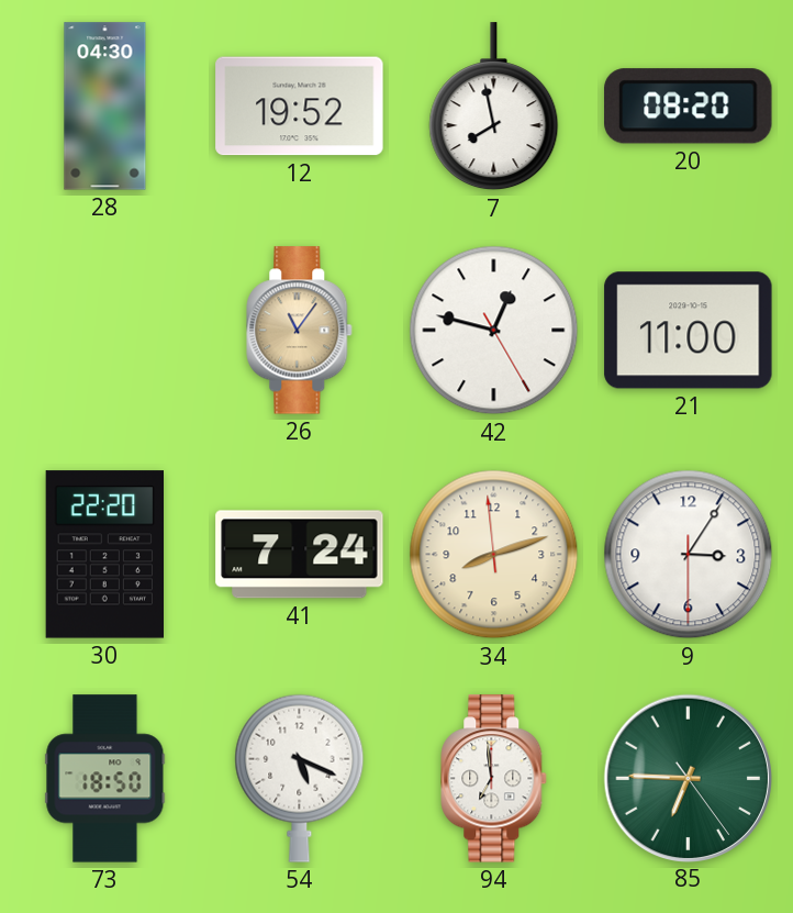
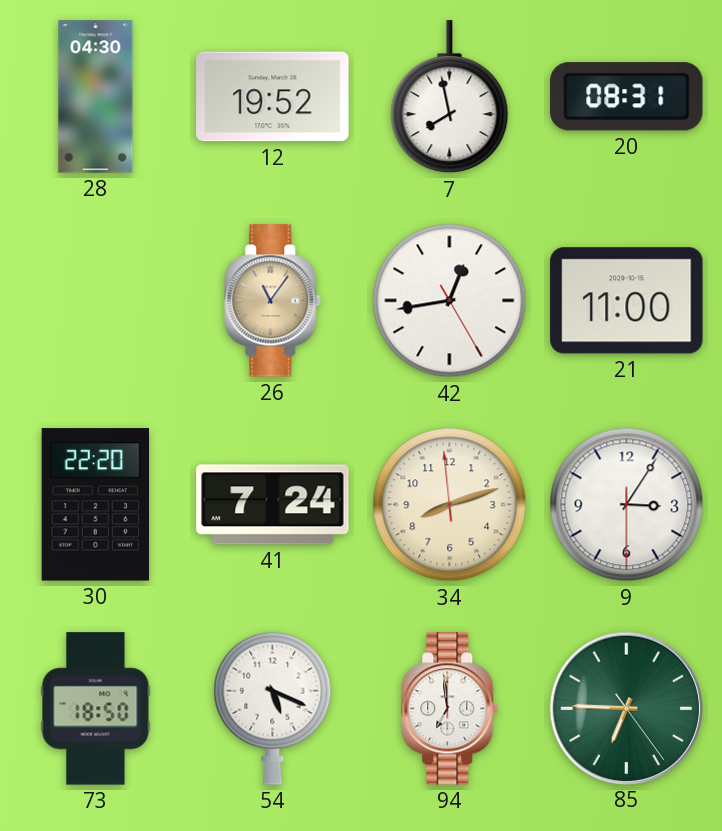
20: 08:20 -> 08:31 (627, 97)
42: 12:47 -> 12:43 (450, 301)
